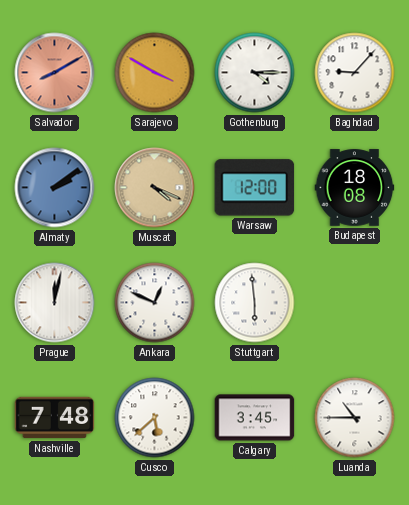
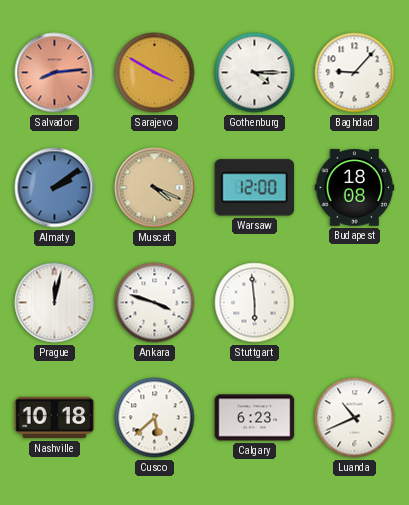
Salvador: 8:10 -> 8:14 (55, 73)
Ankara: 12:49 -> 3:48 (155, 303)
Nashville: 7:48 -> 10:18 (55, 418)
Calgary: 3:45 -> 6:23 (255, 418)
Luanda: 10:45 -> 10:41 (355, 418)
